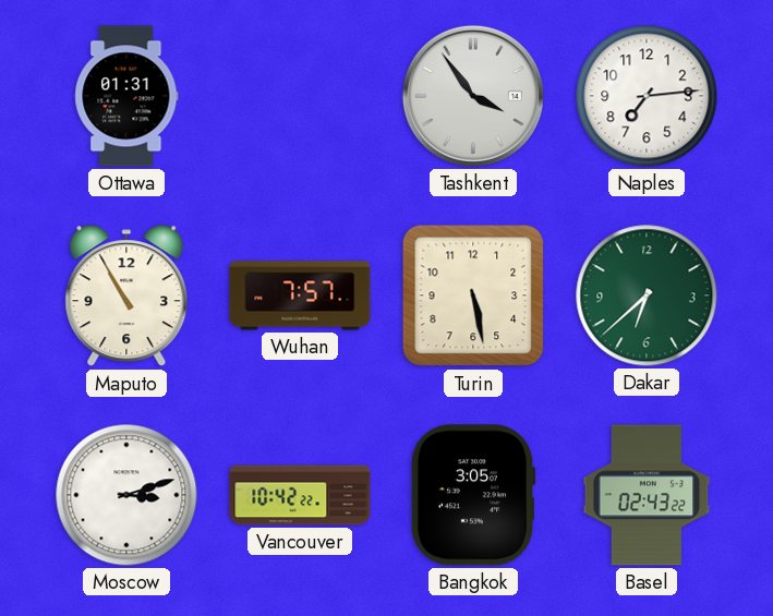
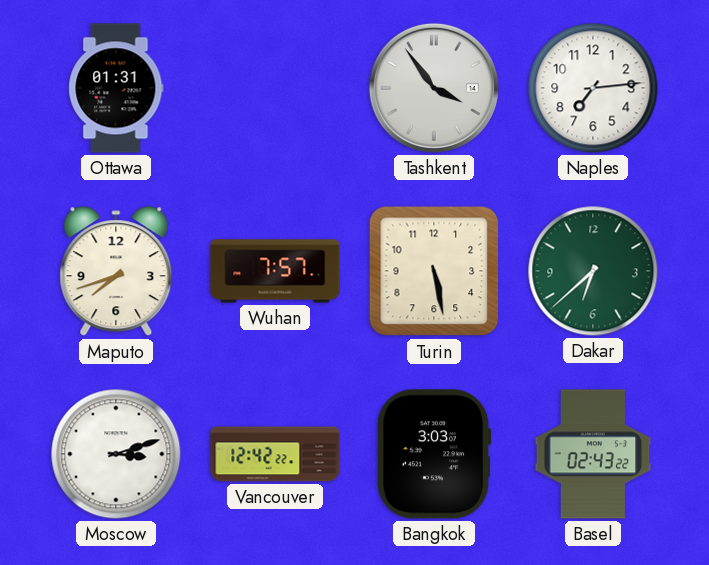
Maputo: 10:55 -> 7:42 (116, 272)
Vancouver: 10:42 -> 12:42 (275, 454)
Bangkok: 3:05 -> 3:03 (434, 454)
